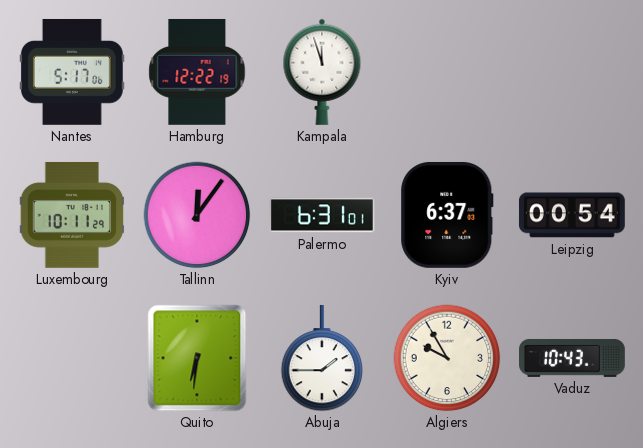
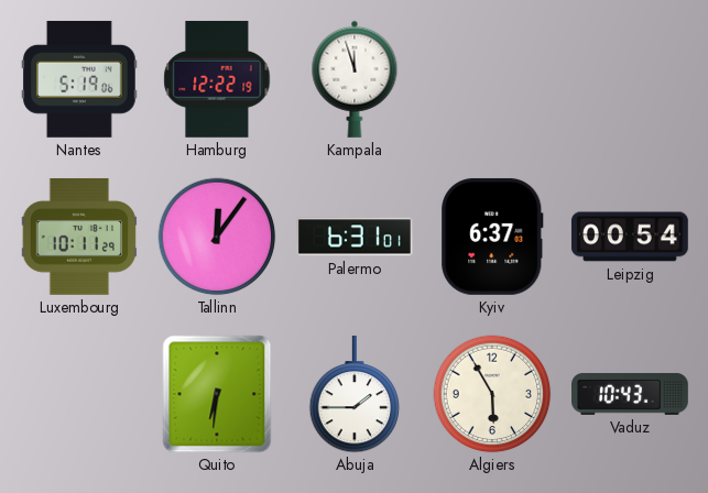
Nantes: 5:17 -> 5:19 (79, 79)
Algiers: 9:55 -> 5:55 (492, 394)
